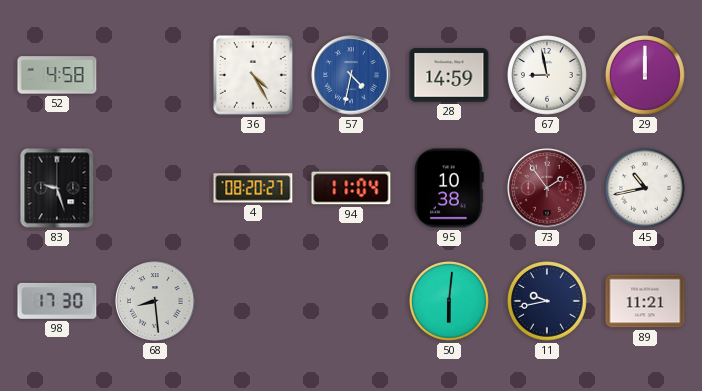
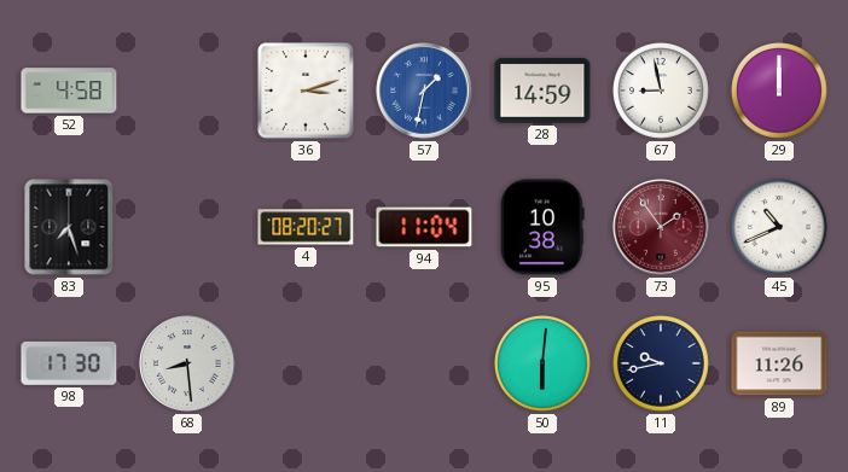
36: 4:25 -> 3:12 (306, 91)
57: 4:32 -> 1:32 (424, 91)
83: 9:27 -> 7:27 (69, 227)
45: 10:43 -> 10:41 (780, 228)
89: 11:21 -> 11:26 (779, 363)
